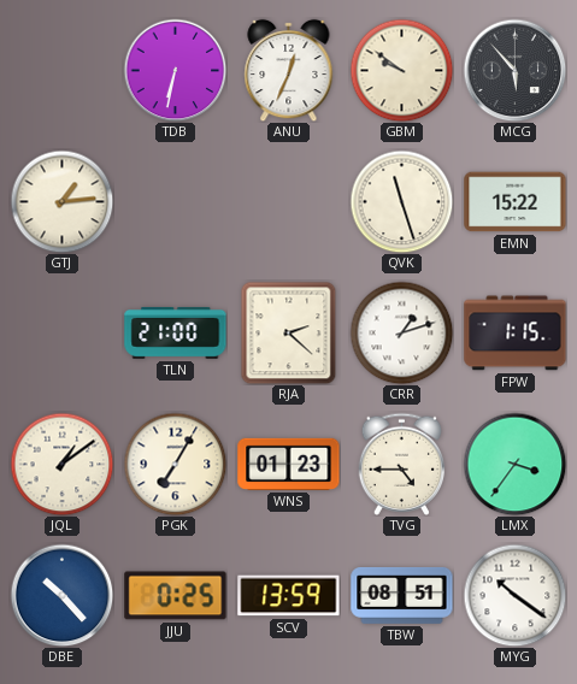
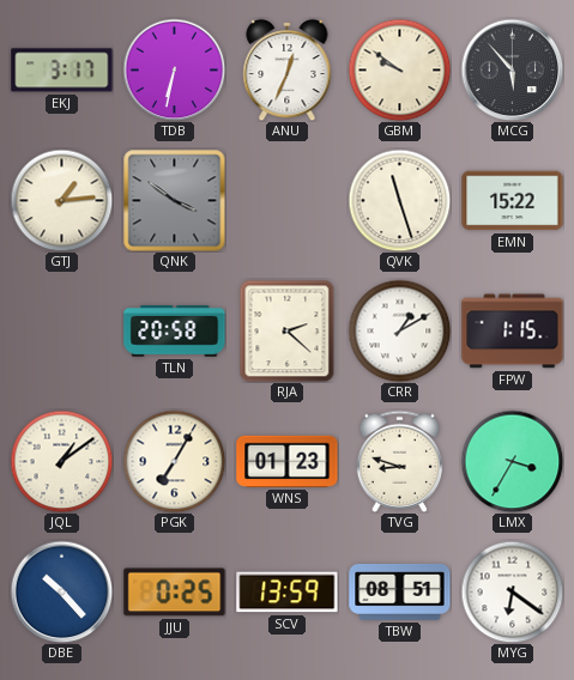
EKJ: none -> 3:17 (62, 71)
QNK: none -> 3:51 (175, 201)
TLN: 21:00 -> 20:58 (175, 330)
CRR: 1:12 -> 1:10 (399, 330)
TVG: 4:45 -> 8:48 (400, 461)
LMX: 3:36 -> 3:35 (512, 461)
MYG: 10:21 -> 6:21 (512, 591)
